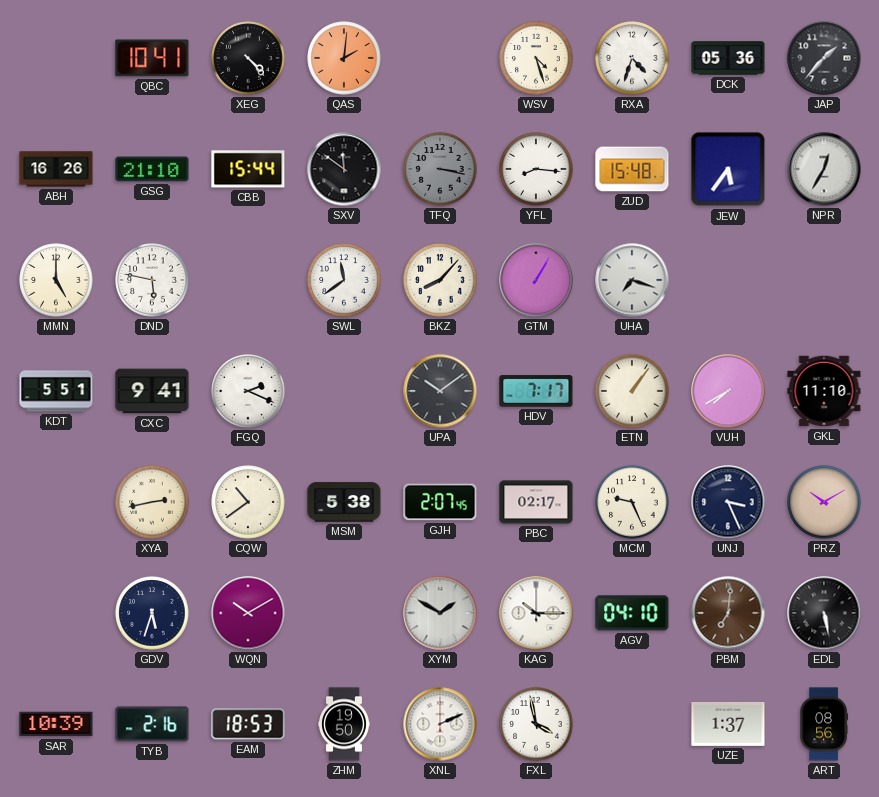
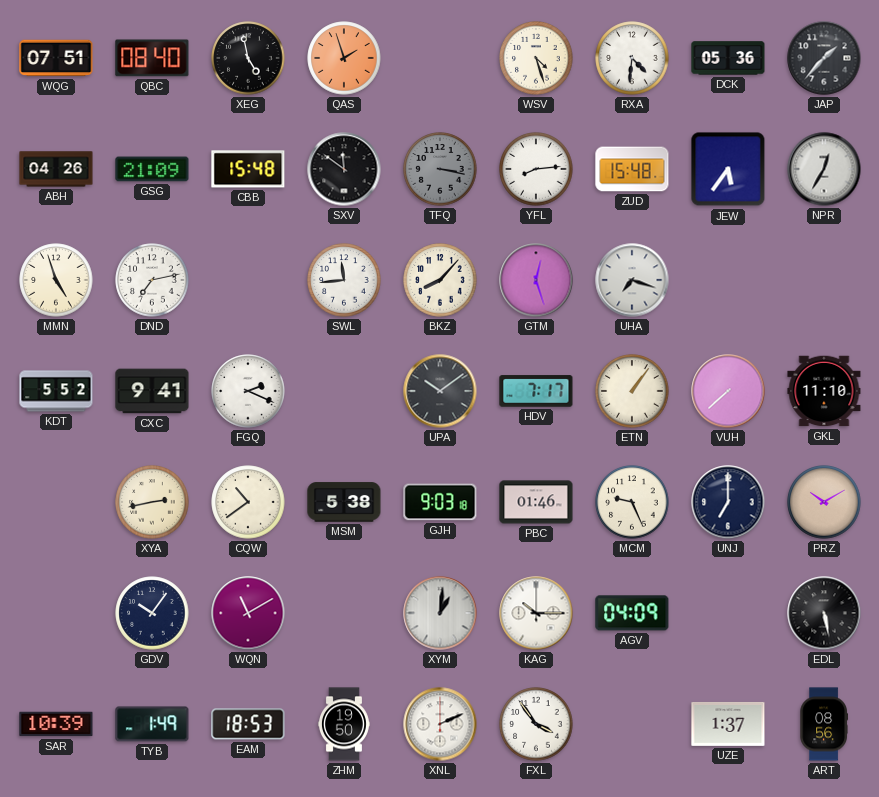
WQG: none -> 07:51 (56, 58)
QBC: 10:41 -> 08:40 (152, 58)
XEG: 4:23 -> 4:58 (248, 58)
QAS: 2:01 -> 1:57 (344, 58)
RXA: 4:33 -> 4:31 (632, 58)
ABH: 16:26 -> 04:26 (56, 169)
GSG: 21:10 -> 21:09 (152, 169)
CBB: 15:44 -> 15:48 (248, 169)
YFL: 8:16 -> 8:14 (536, 169)
MMN: 5:00 -> 4:57 (56, 280)
DND: 5:47 -> 7:13 (152, 280)
SWL: 11:39 -> 11:44 (344, 280)
GTM: 1:05 -> 12:27 (536, 280)
KDT: 5:51 -> 5:52 (56, 391)
VUH: 7:40 -> 7:38 (728, 391)
GJH: 2:07 -> 9:03 (440, 502)
PBC: 02:17 -> 01:46 (536, 502)
UNJ: 3:26 -> 7:00 (728, 502)
GDV: 5:33 -> 10:06 (152, 613)
WQN: 10:10 -> 11:10 (248, 613)
XYM: 1:50 -> 1:01 (440, 613)
AGV: 04:10 -> 04:09 (632, 613)
PBM: 7:01 -> none (728, 613)
TYB: 2:16 -> 1:49 (152, 724)
FXL: 3:58 -> 3:54 (536, 724)
